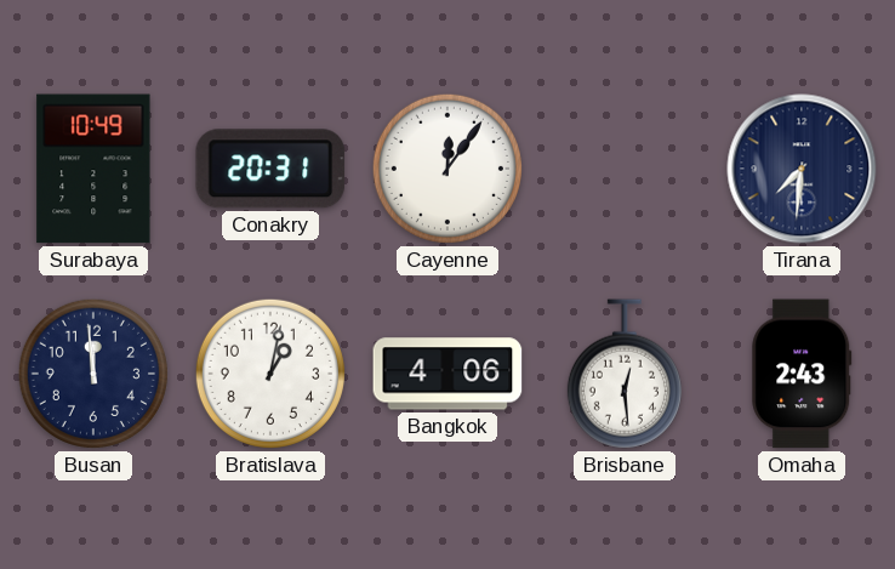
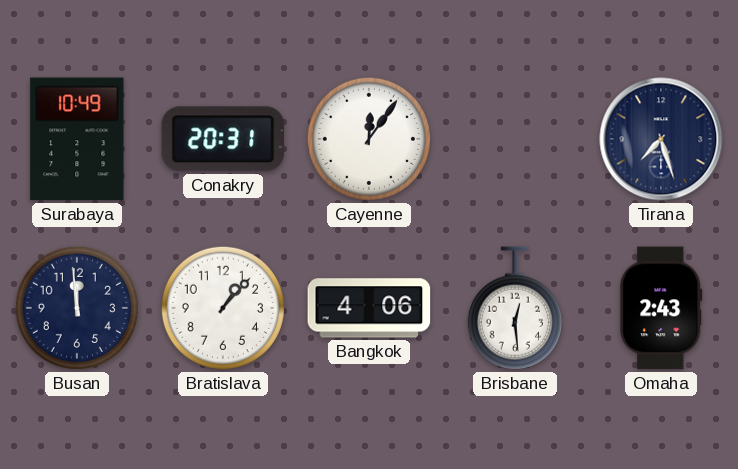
Tirana: 7:31 -> 7:27 (661, 139)
Bratislava: 1:02 -> 1:07 (223, 308)
